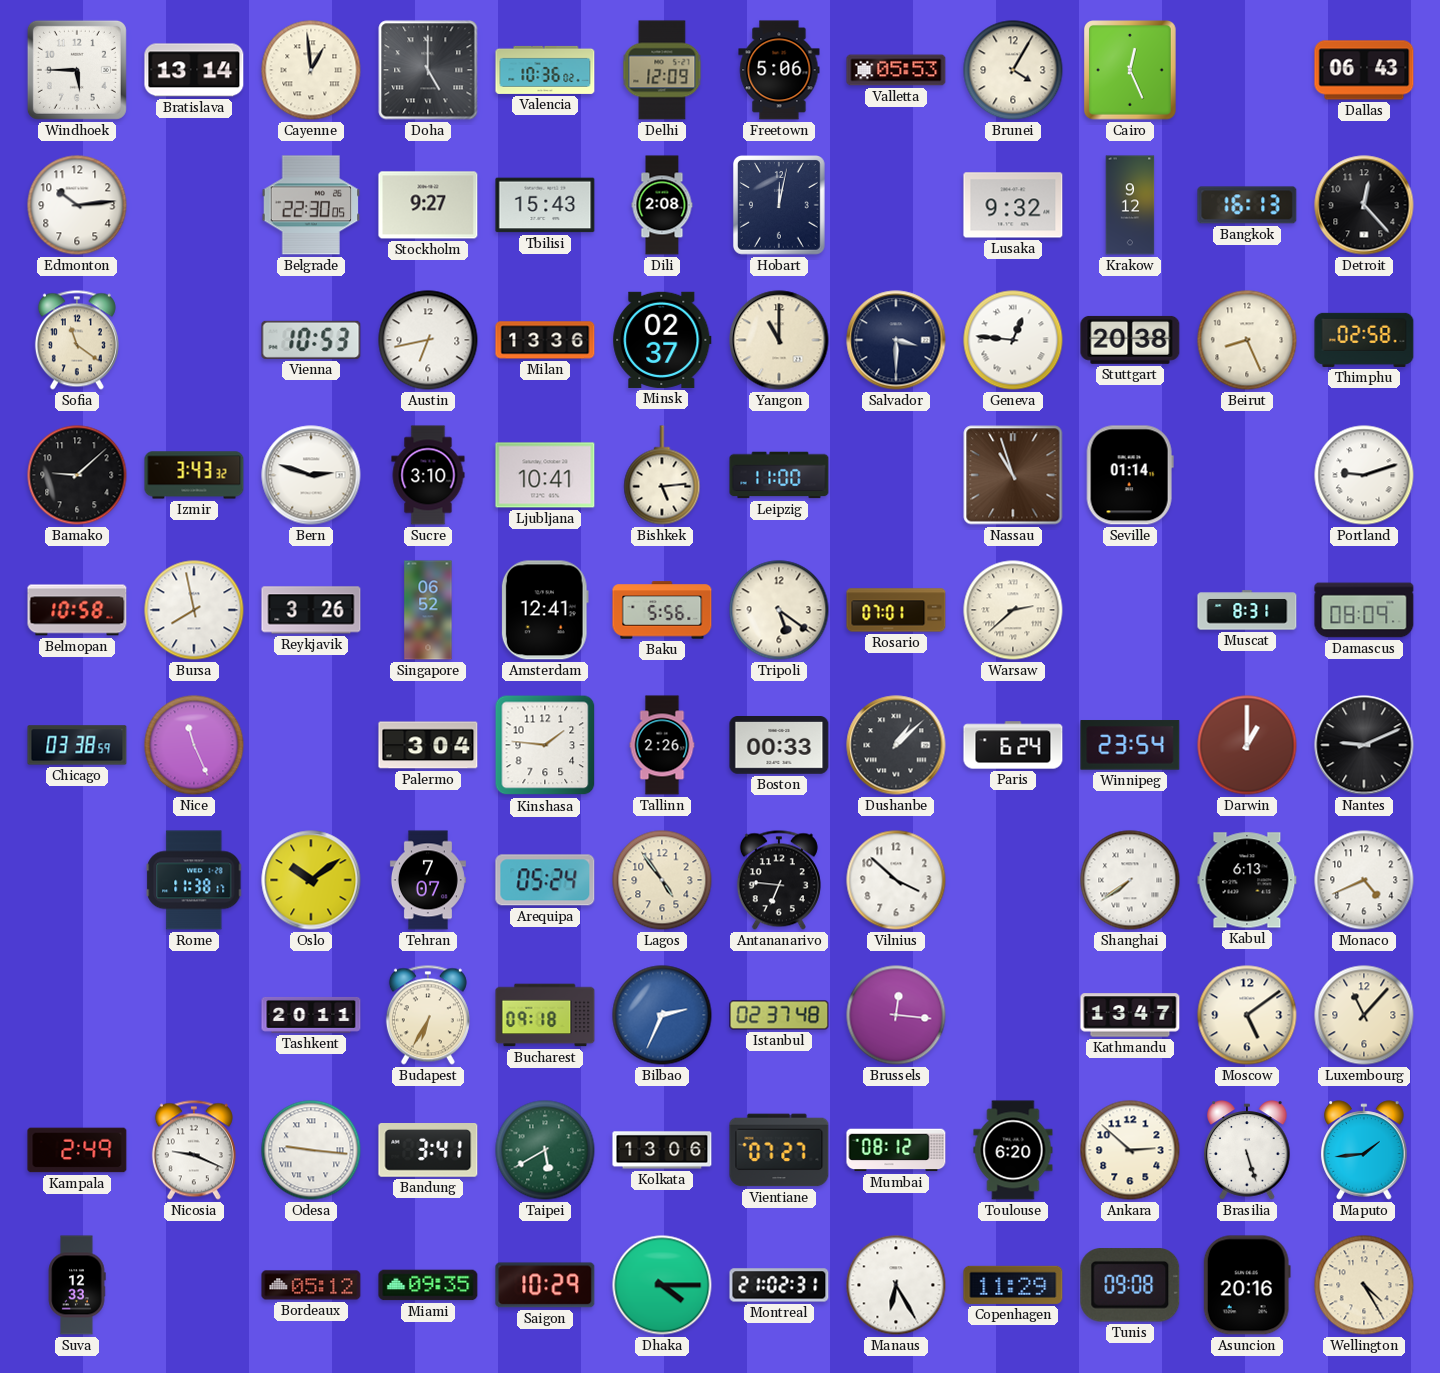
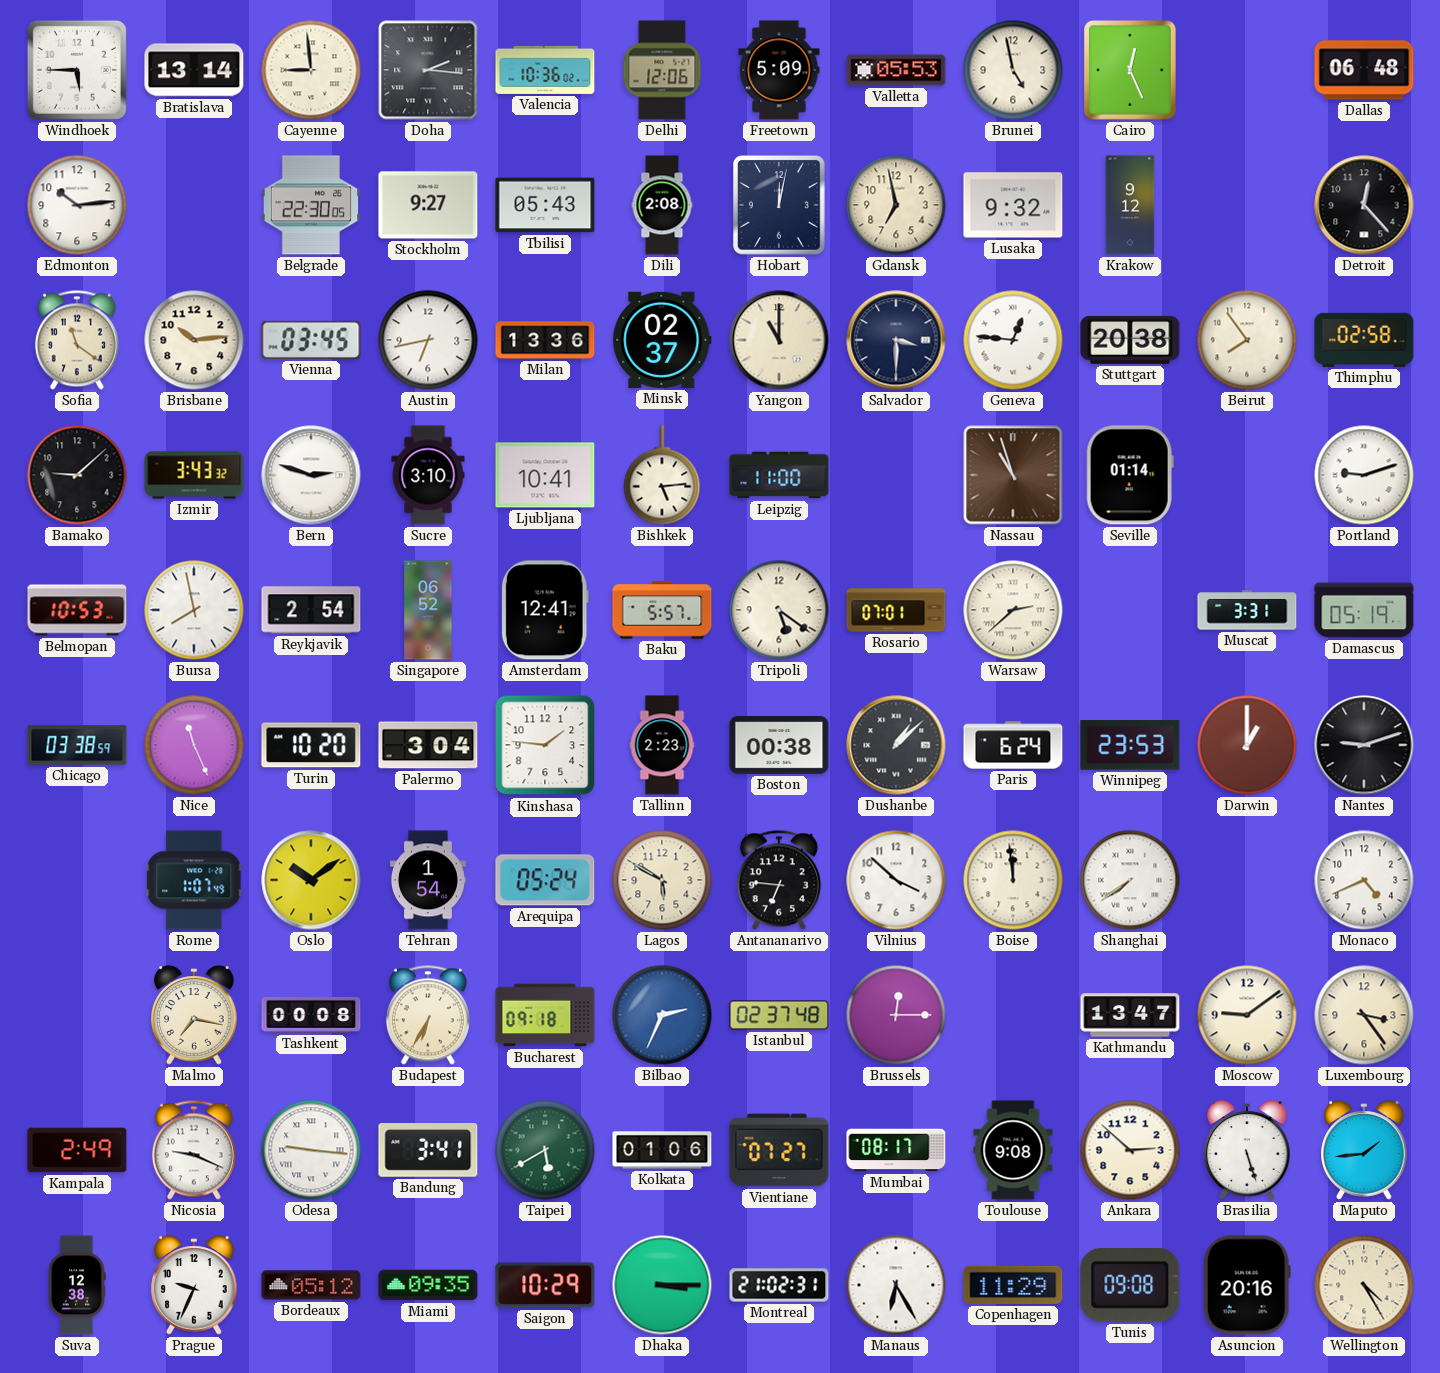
Cayenne: 12:59 -> 8:59 (311, 70)
Doha: 5:00 -> 2:16 (428, 70)
Delhi: 12:09 -> 12:06 (662, 70)
Freetown: 5:06 -> 5:09 (779, 70)
Brunei: 4:05 -> 4:58 (1013, 70)
Dallas: 06:43 -> 06:48 (1364, 70)
Tbilisi: 15:43 -> 05:43 (545, 205)
Gdansk: none -> 6:58 (896, 205)
Bangkok: 16:13 -> none (1247, 205)
Brisbane: none -> 10:14 (194, 340)
Vienna: 10:53 -> 03:45 (311, 340)
Beirut: 8:26 -> 7:54 (1247, 340)
Belmopan: 10:58 -> 10:53 (77, 610)
Reykjavik: 3:26 -> 2:54 (311, 610)
Baku: 5:56 -> 5:57 (662, 610)
Muscat: 8:31 -> 3:31 (1247, 610)
Damascus: 08:09 -> 05:19 (1364, 610)
Turin: none -> 10:20 (311, 745)
Tallinn: 2:26 -> 2:23 (662, 745)
Boston: 00:33 -> 00:38 (779, 746)
Winnipeg: 23:54 -> 23:53 (1130, 745)
Nantes: 9:11 -> 9:12 (1364, 745)
Rome: 11:38 -> 1:07 (194, 880)
Tehran: 7:07 -> 1:54 (428, 880)
Lagos: 4:54 -> 5:50 (662, 880)
Boise: none -> 11:59 (1013, 880)
Kabul: 6:13 -> none (1247, 880)
Malmo: none -> 7:17 (194, 1015)
Tashkent: 20:11 -> 00:08 (311, 1015)
Brussels: 12:16 -> 12:15 (896, 1015)
Moscow: 5:09 -> 9:09 (1247, 1015)
Luxembourg: 11:07 -> 3:24 (1364, 1015)
Kolkata: 13:06 -> 01:06 (662, 1150)
Mumbai: 08:12 -> 08:17 (896, 1150)
Toulouse: 6:20 -> 9:08 (1013, 1150)
Suva: 12:33 -> 12:38 (77, 1285)
Prague: none -> 9:34 (194, 1285)
Dhaka: 4:15 -> 3:15 (662, 1285)
